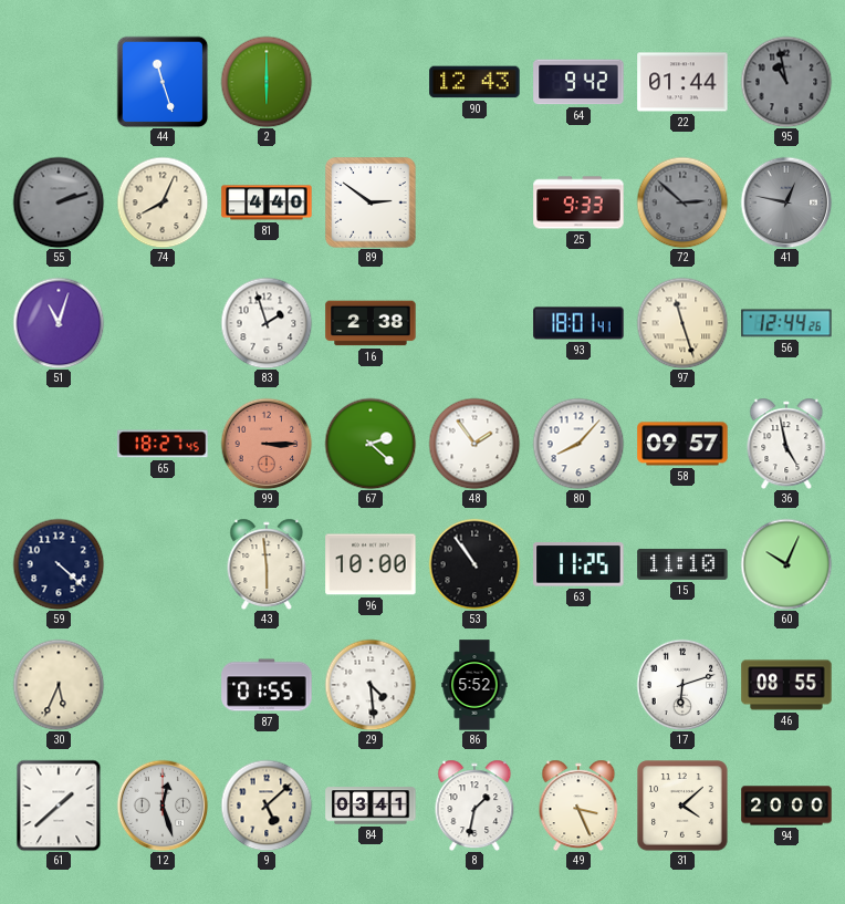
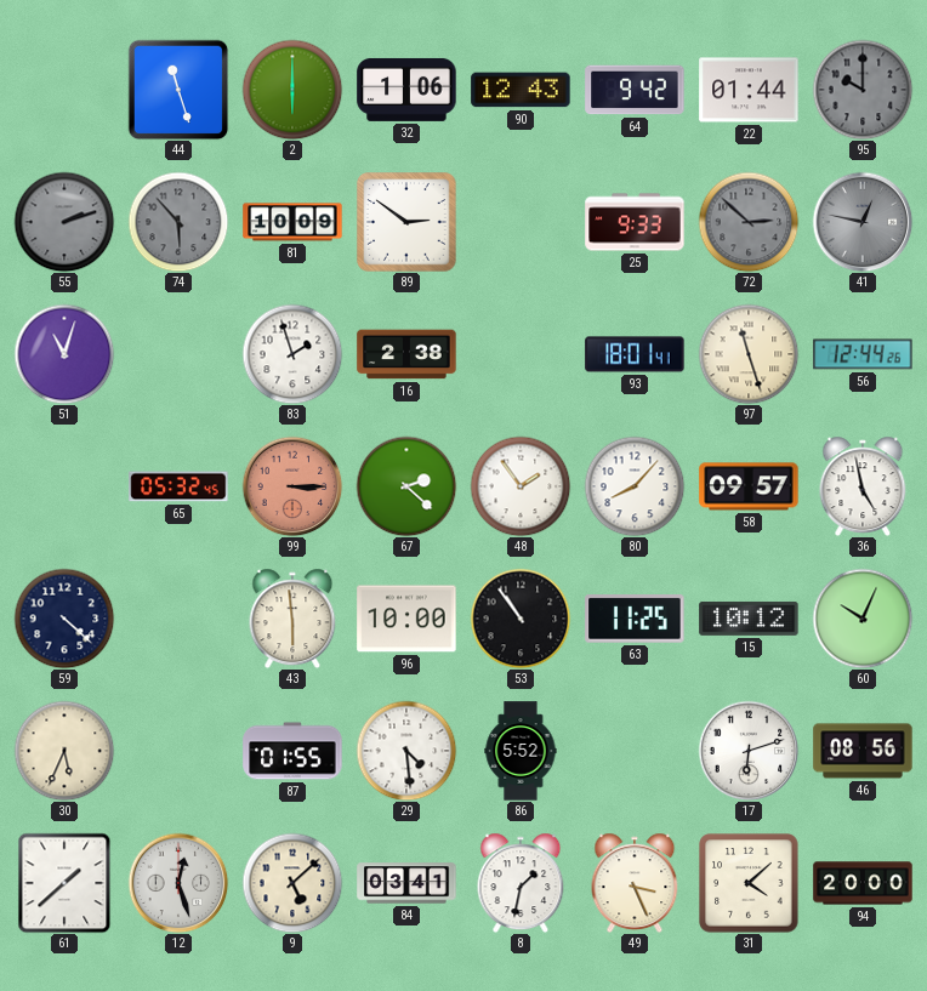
32: none -> 1:06 (406, 90)
95: 10:58 -> 10:00 (863, 90)
74: 8:04 -> 5:53 (178, 222)
74 dial: cream -> grey (178, 222)
81: 4:40 -> 10:09 (292, 222)
65: 18:27 -> 05:32 (178, 486)
15: 11:10 -> 10:12 (749, 619)
46: 08:55 -> 08:56 (863, 751)
